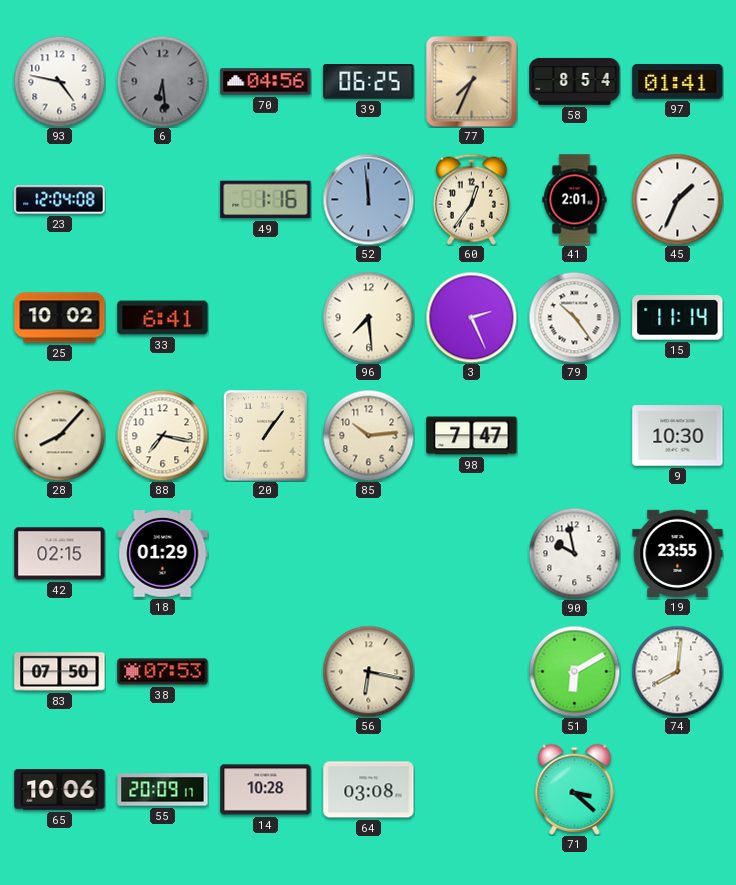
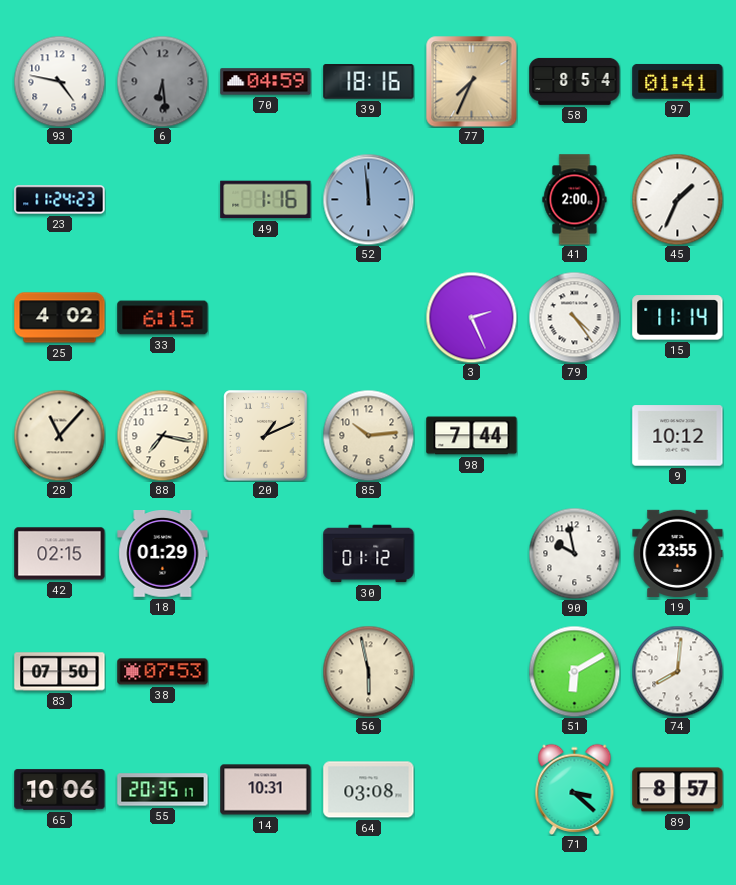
70: 04:56 -> 04:59 (266, 82)
39: 06:25 -> 18:16 (369, 82)
23: 12:04 -> 11:24 (60, 200)
60: 12:36 -> none (471, 199)
41: 2:01 -> 2:00 (575, 200)
25: 10:02 -> 4:02 (60, 318)
33: 6:41 -> 6:15 (163, 318)
96: 7:29 -> none (368, 317)
79: 10:24 -> 4:24 (574, 317)
28: 8:07 -> 11:07 (59, 435)
20: 1:06 -> 1:11 (266, 436)
98: 7:47 -> 7:44 (472, 436)
9: 10:30 -> 10:12 (678, 436)
30: none -> 01:12 (369, 554)
56: 6:17 -> 5:58 (368, 671)
55: 20:09 -> 20:35 (163, 790)
14: 10:28 -> 10:31 (266, 790)
89: none -> 8:57 (678, 790)
